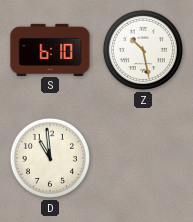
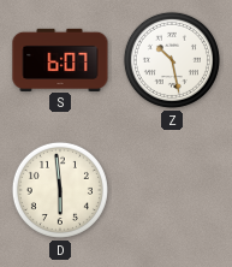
S: 6:10 -> 6:07 (60, 59)
D: 10:59 -> 5:59 (60, 190)
